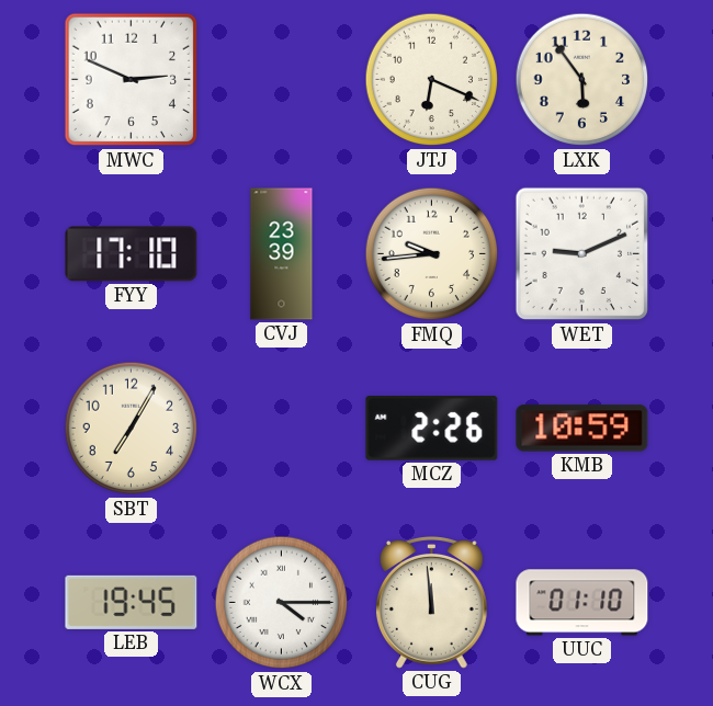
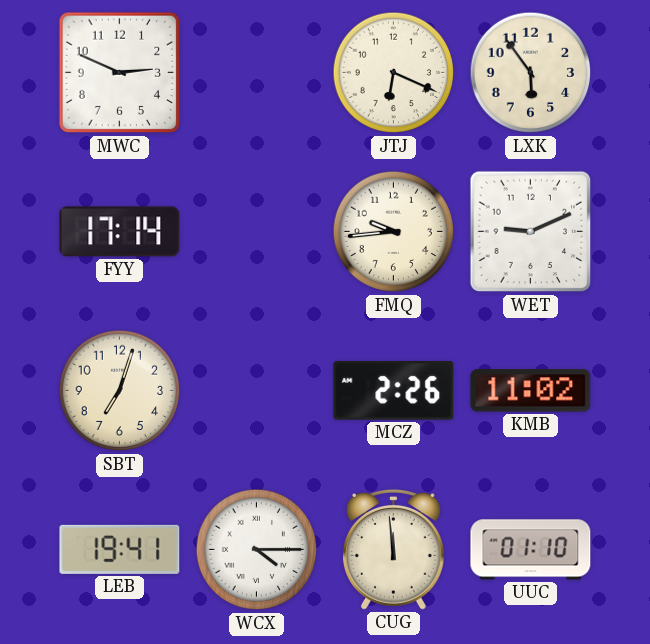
FYY: 17:10 -> 17:14 (120, 232)
CVJ: 23:39 -> none (282, 254)
SBT: 7:05 -> 7:03 (120, 391)
KMB: 10:59 -> 11:02 (531, 391)
LEB: 19:45 -> 19:41 (120, 549)
